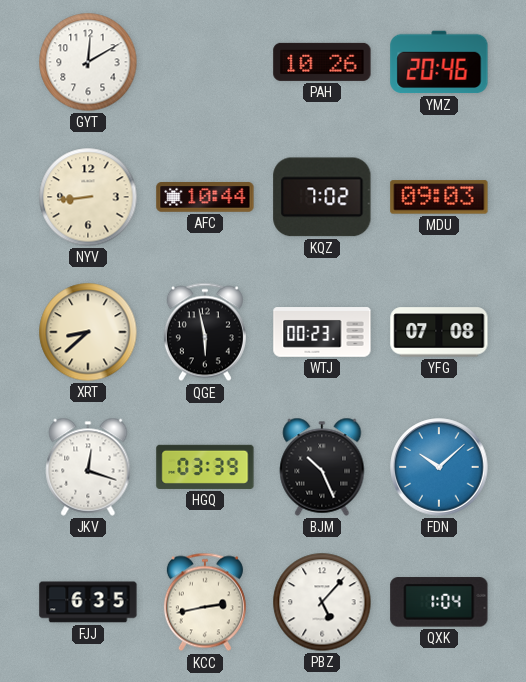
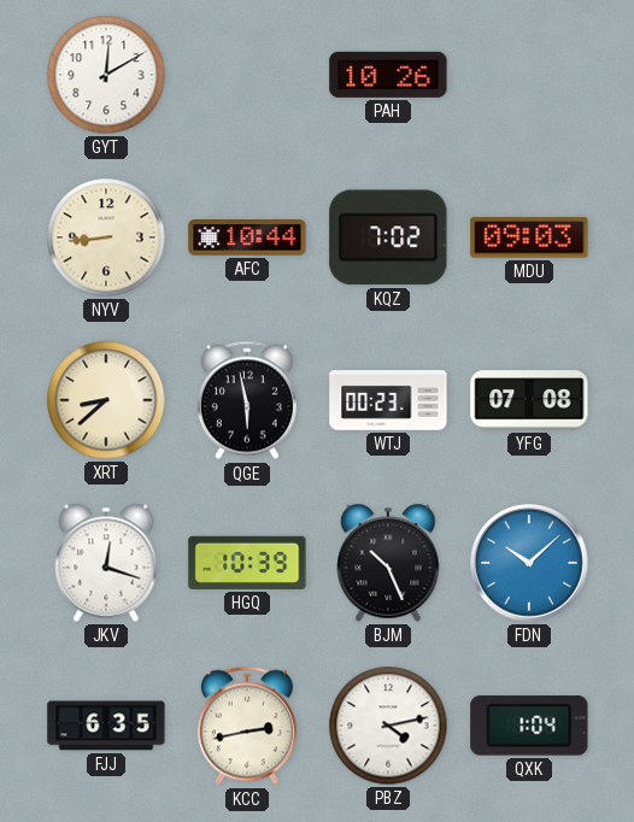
YMZ: 20:46 -> none (439, 62)
HGQ: 03:39 -> 10:39 (247, 563)
PBZ: 5:07 -> 4:13 (388, 726)
